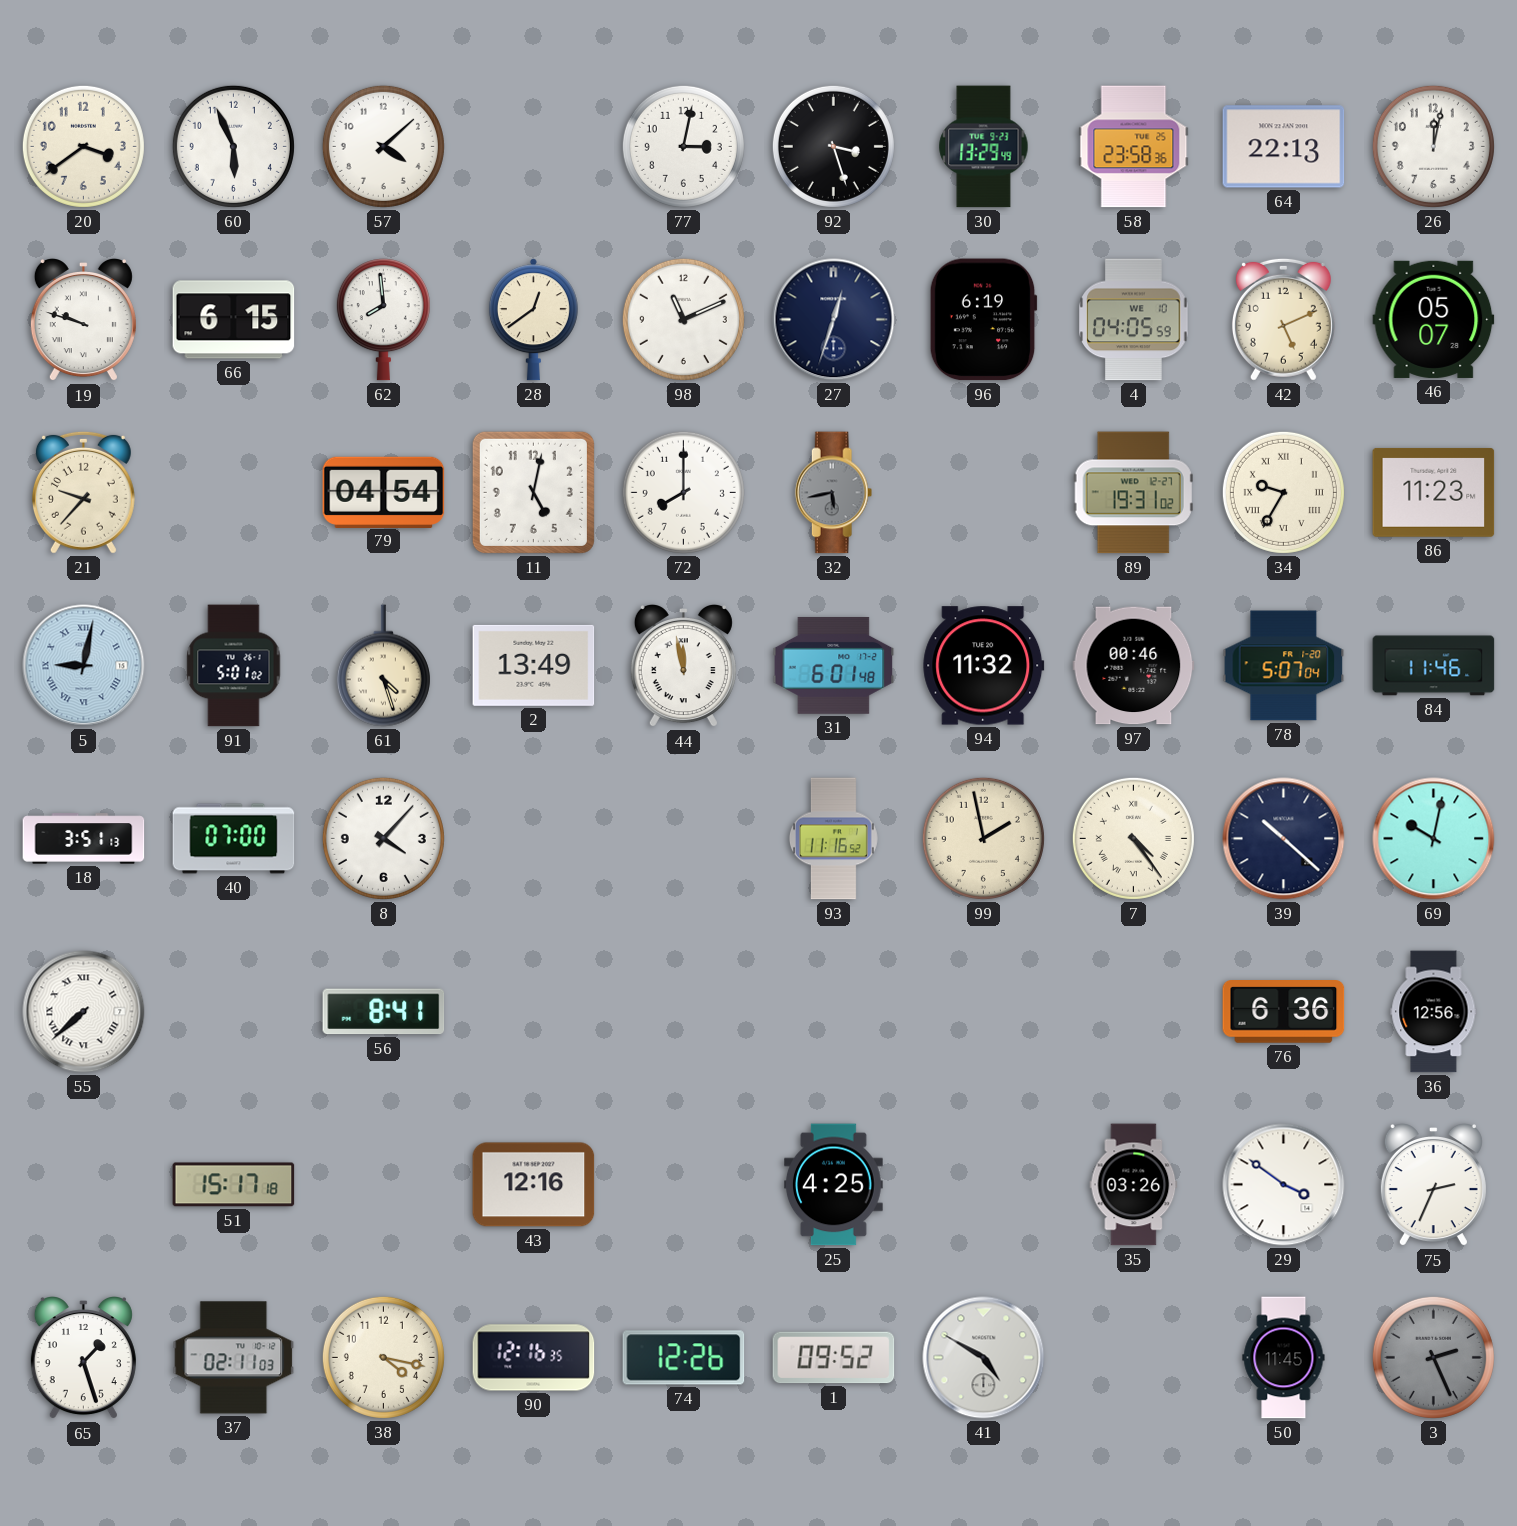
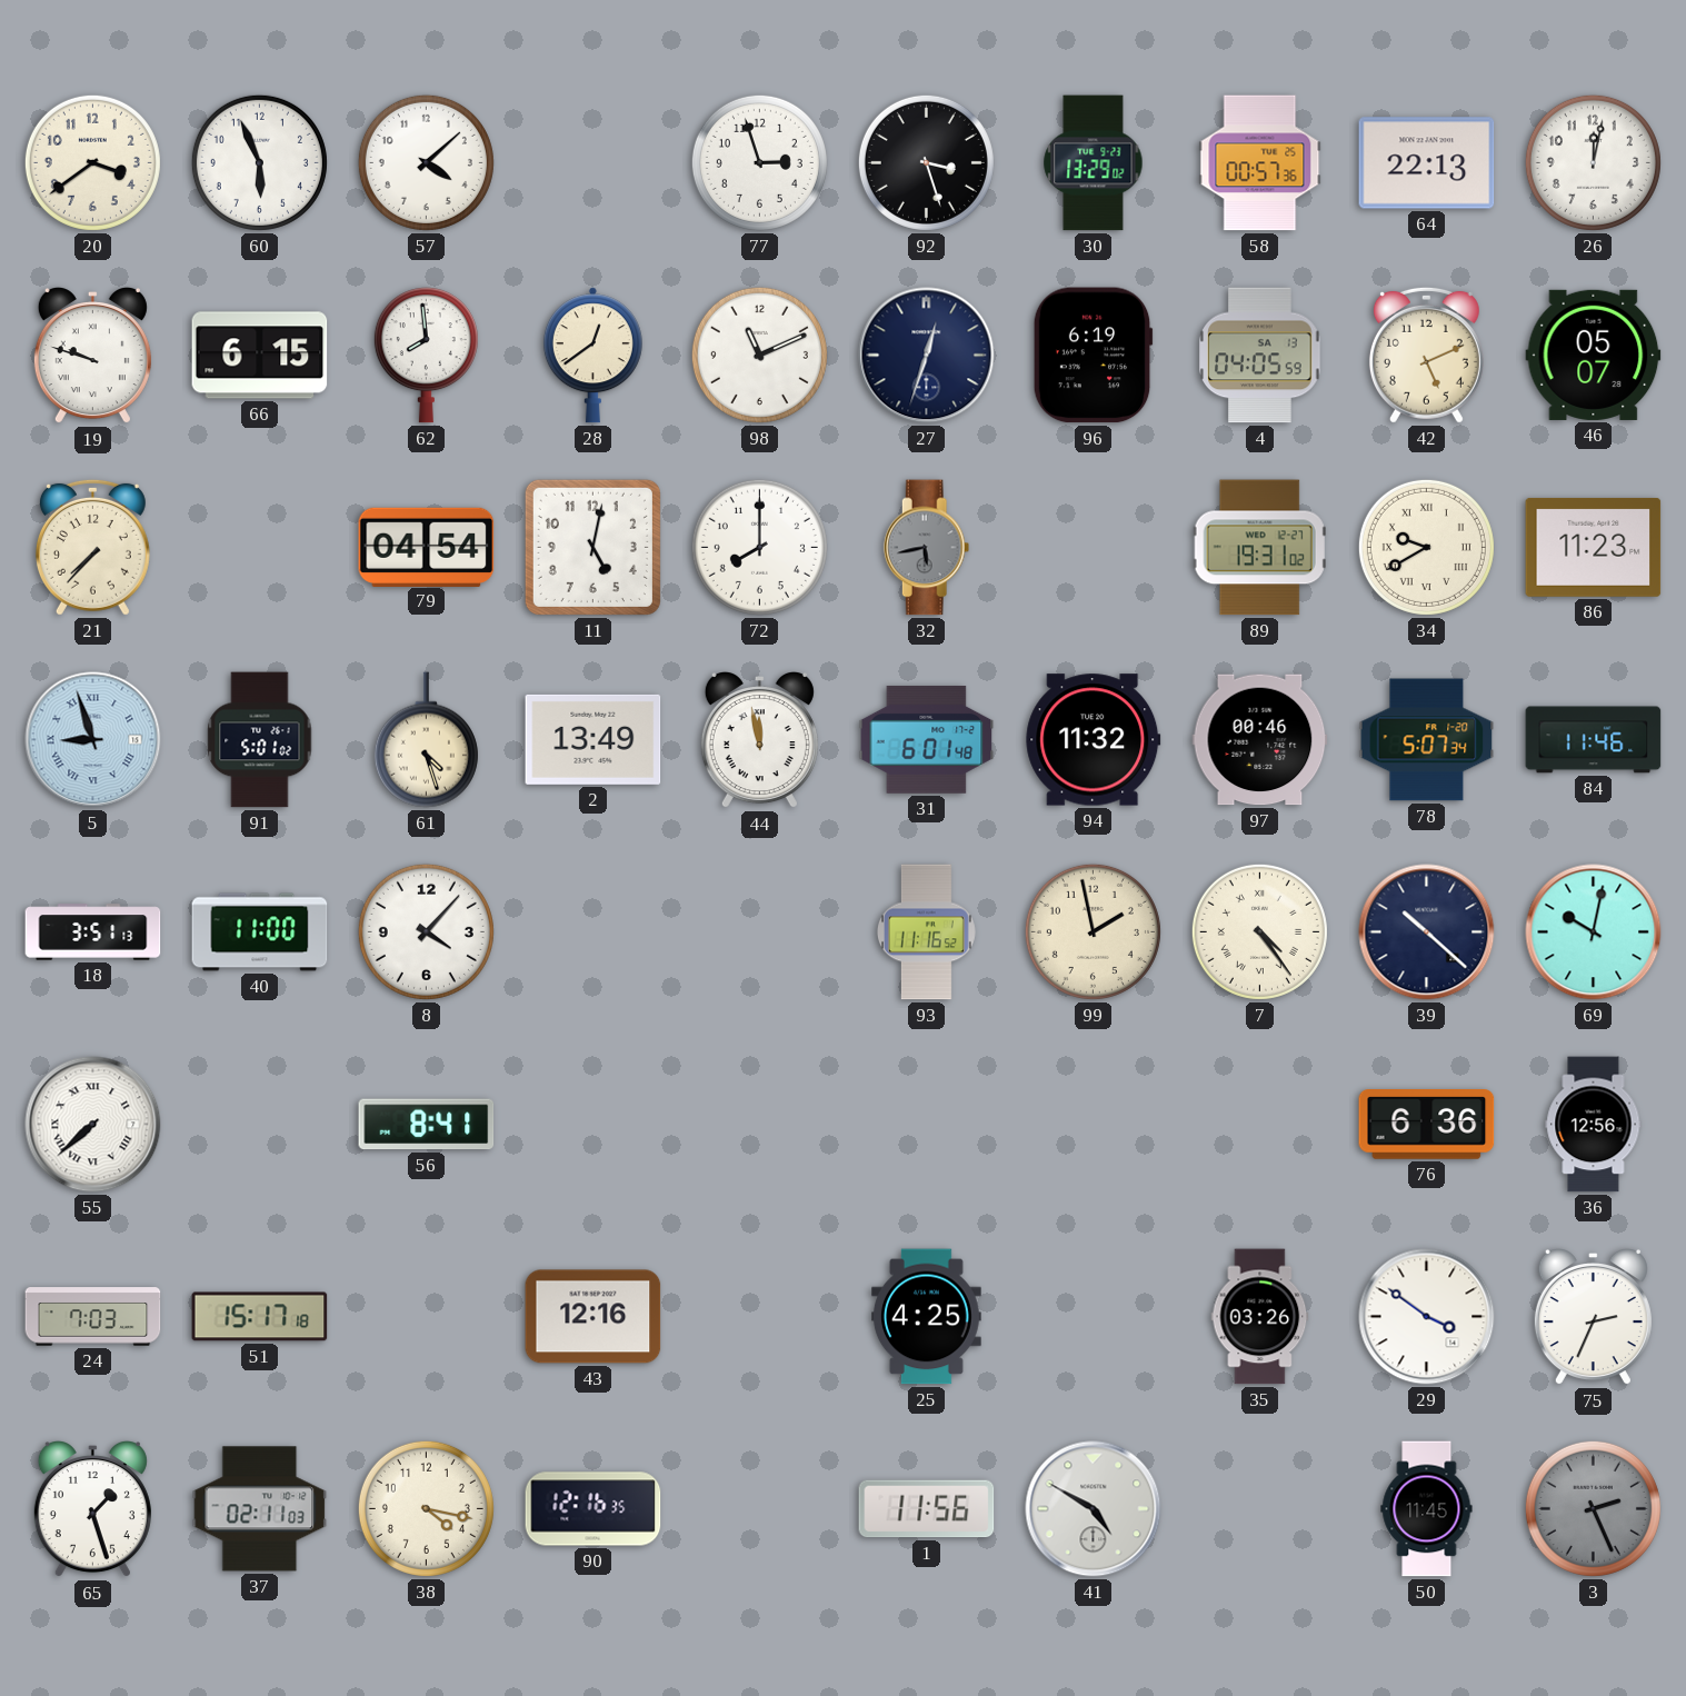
77: 3:02 -> 2:57 (759, 162)
30: 13:29:49 -> 13:29:02 (1094, 163)
58: 23:58 -> 00:57 (1260, 163)
4 date: WE 10 -> SA 13 (1260, 356)
21: 9:37 -> 7:37 (92, 547)
34: 9:35 -> 9:40 (1426, 547)
5: 9:02 -> 8:57 (93, 740)
78: 5:07:04 -> 5:07:34 (1427, 740)
40: 07:00 -> 11:00 (260, 932)
24: none -> 7:03 (93, 1317)
74: 12:26 -> none (684, 1358)
1: 09:52 -> 11:56 (927, 1509)
